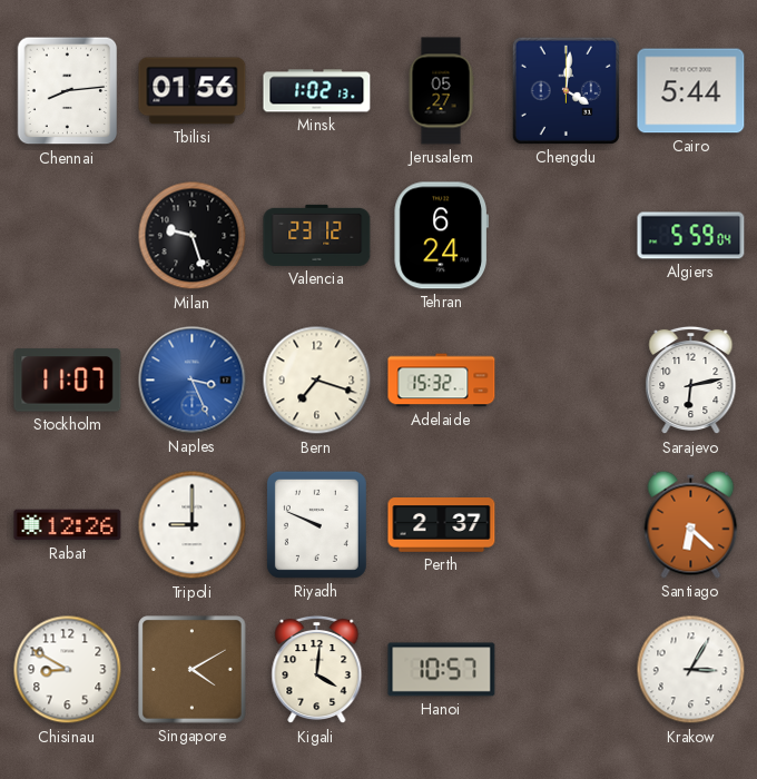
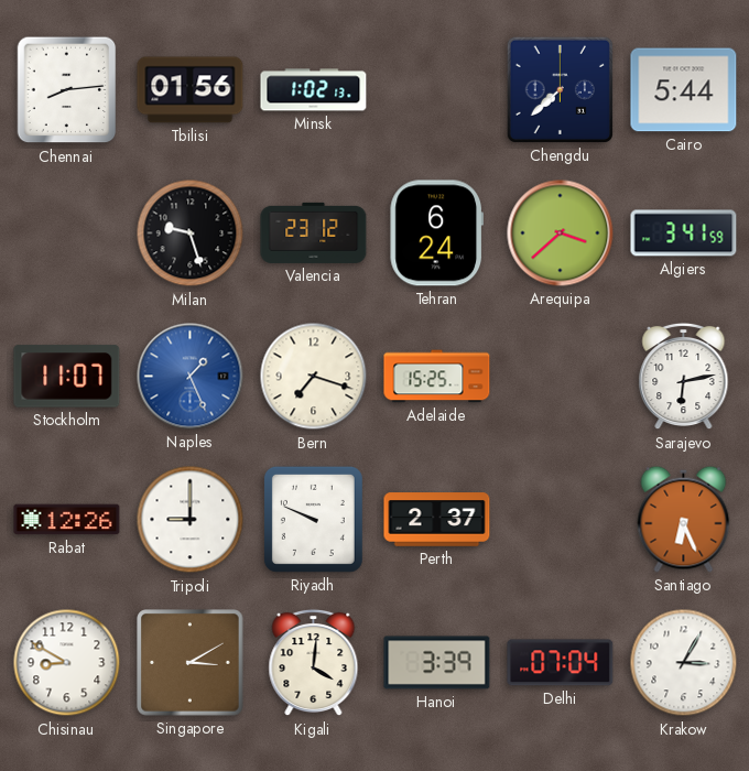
Jerusalem: 05:27 -> none (441, 91)
Chengdu: 4:01 -> 7:38 (560, 89)
Arequipa: none -> 3:38 (561, 234)
Algiers: 5:59 -> 3:41 (684, 234)
Naples: 3:26 -> 1:26 (191, 377)
Adelaide: 15:32 -> 15:25 (437, 377)
Santiago: 6:22 -> 6:26 (684, 519)
Singapore: 4:10 -> 3:10 (191, 663)
Hanoi: 10:57 -> 3:39 (437, 663)
Delhi: none -> 07:04 (561, 663)
